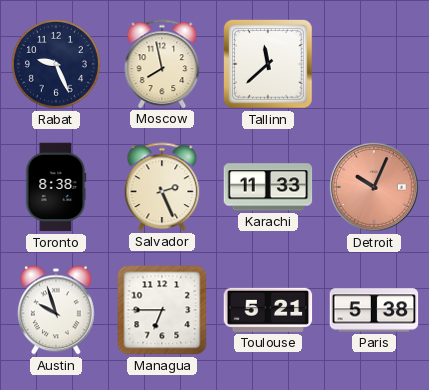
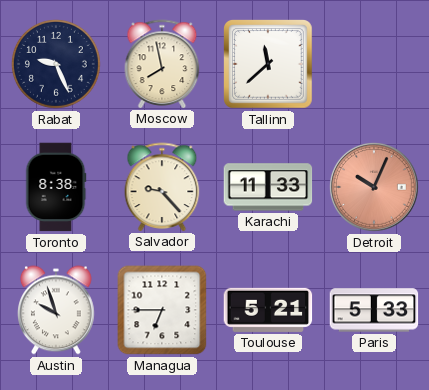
Salvador: 2:26 -> 9:23 (162, 187)
Paris: 5:38 -> 5:33 (374, 310)
